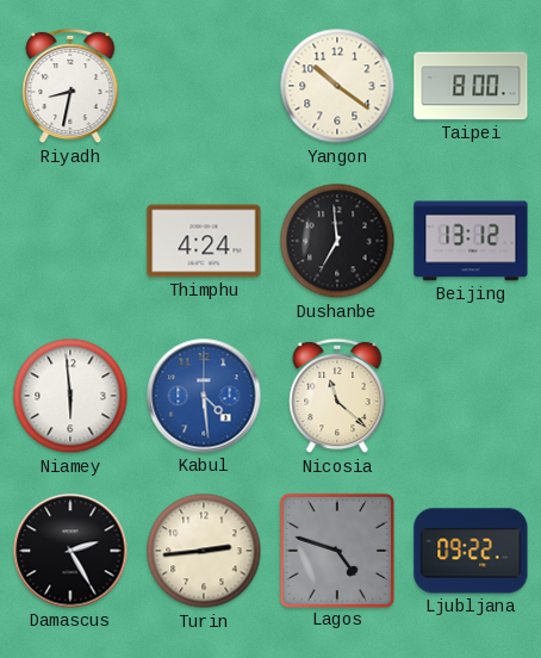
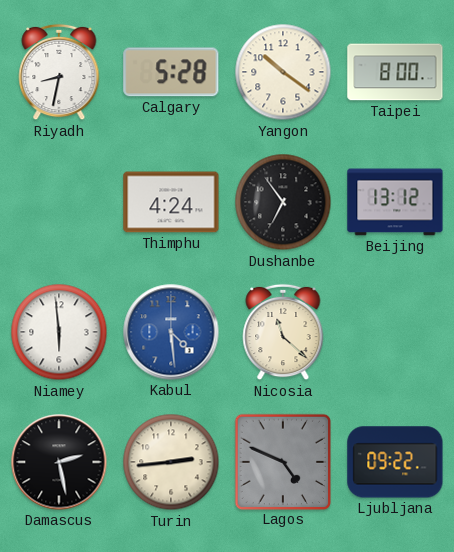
Calgary: none -> 5:28 (171, 72)
Dushanbe: 6:59 -> 6:54 (283, 202)
Damascus: 2:25 -> 2:28 (59, 462)
Lagos: 4:48 -> 4:49 (282, 461)
